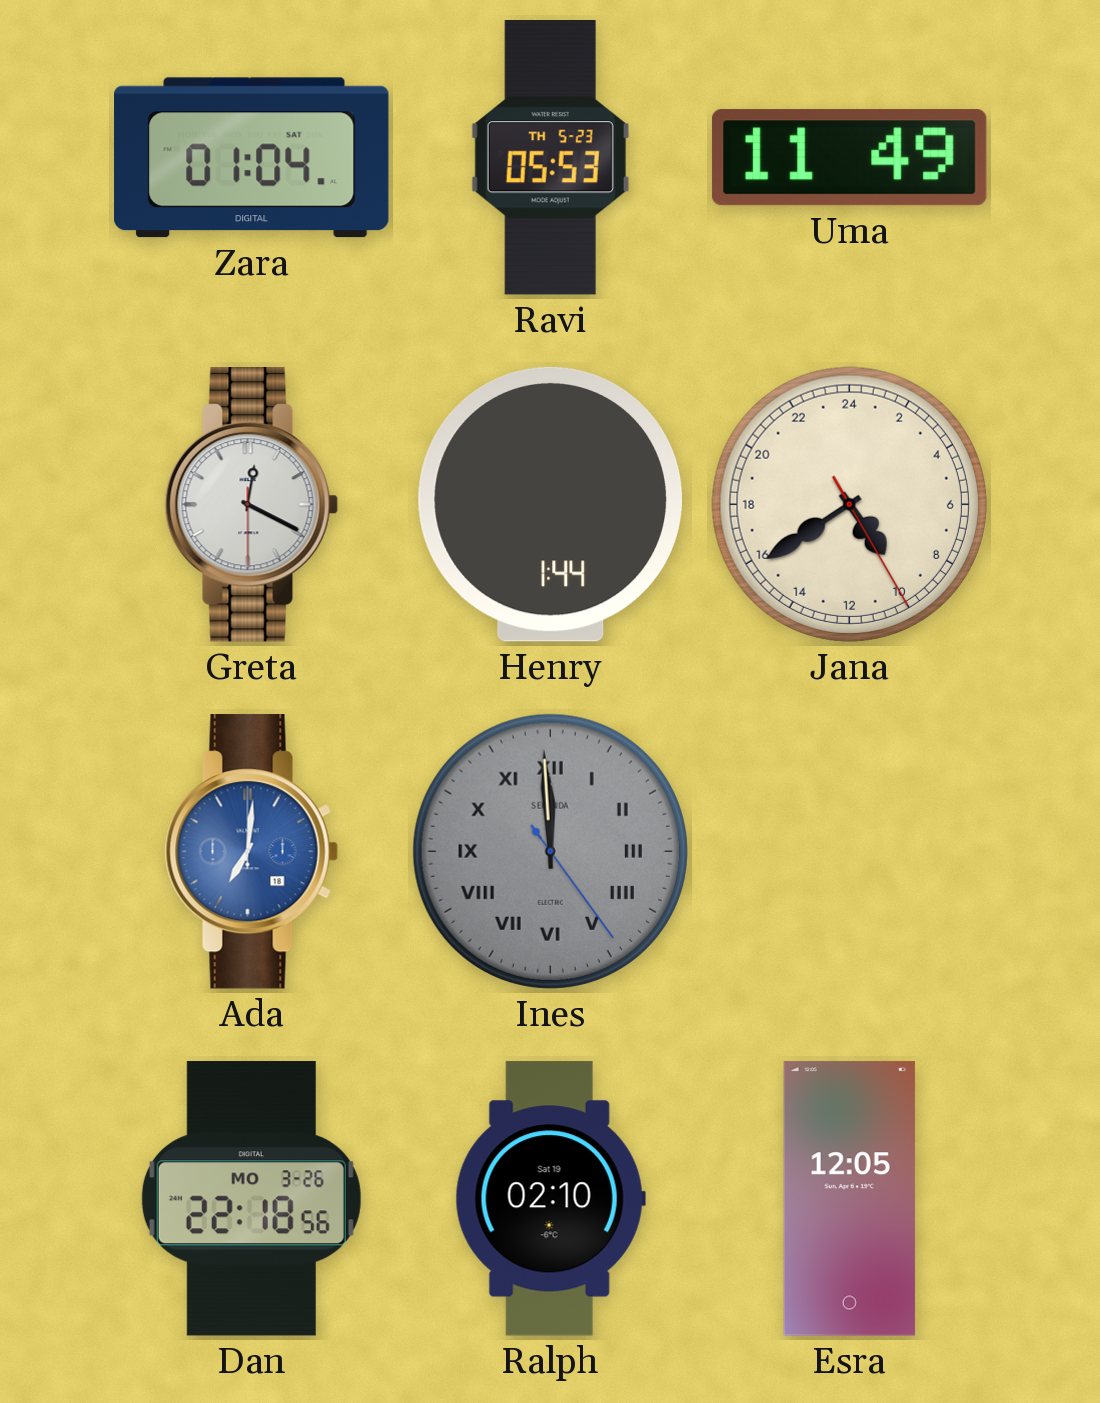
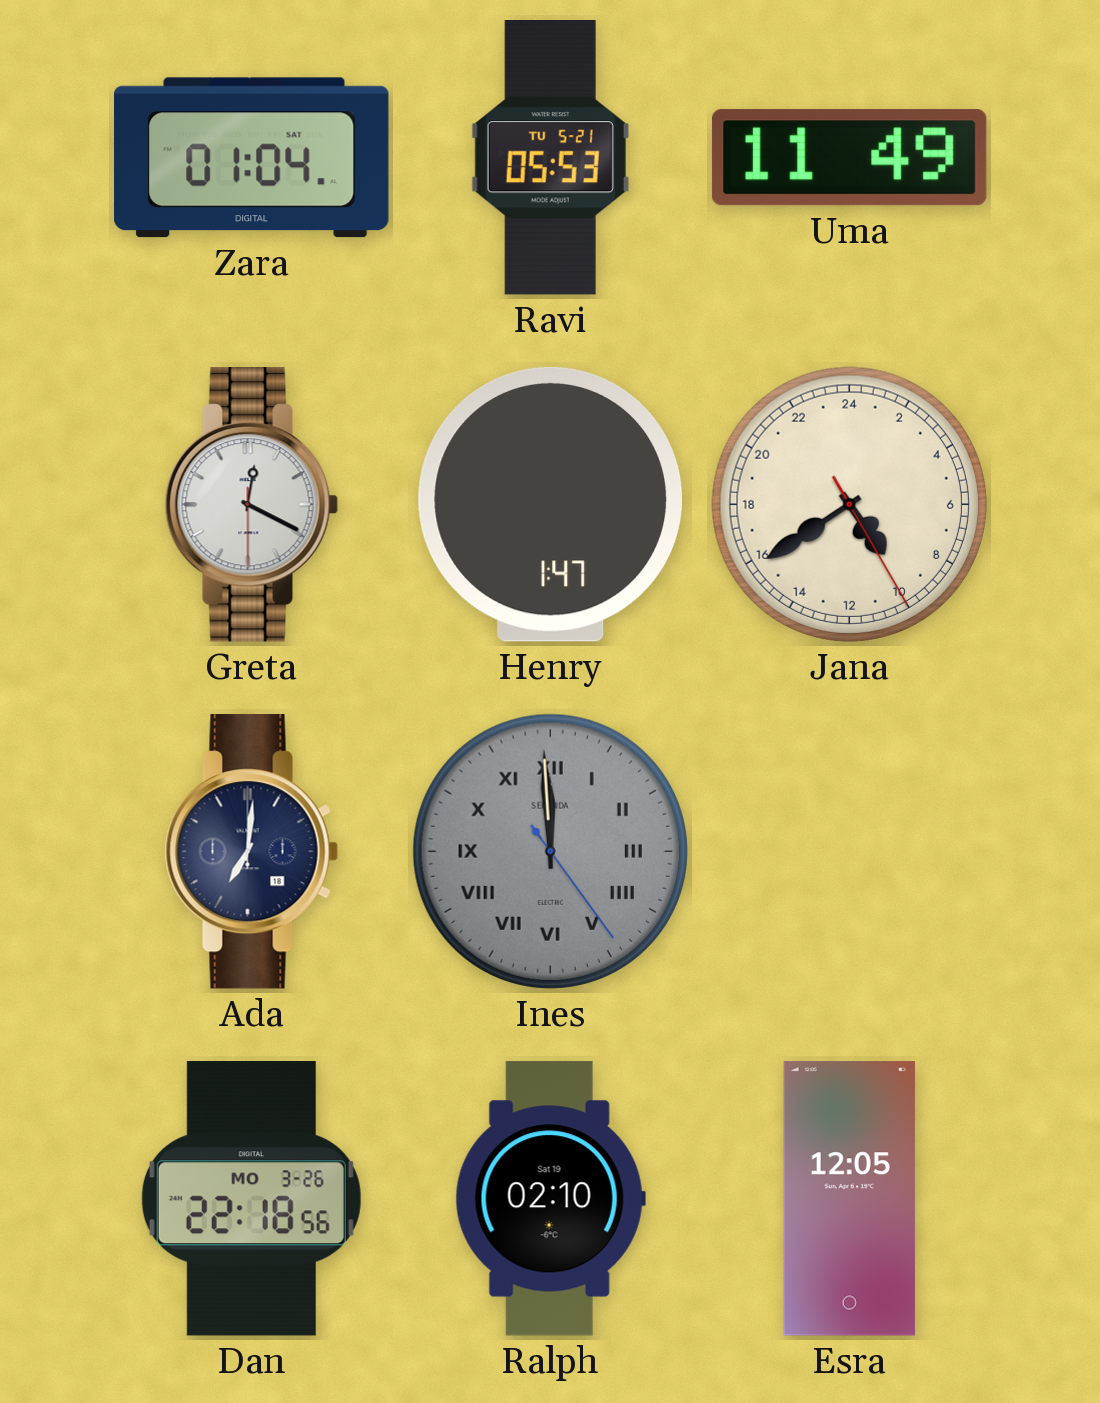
Ravi date: TH 5-23 -> TU 5-21 (550, 158)
Henry: 1:44 -> 1:47 (550, 504)
Ada dial: blue -> navy (251, 852)
